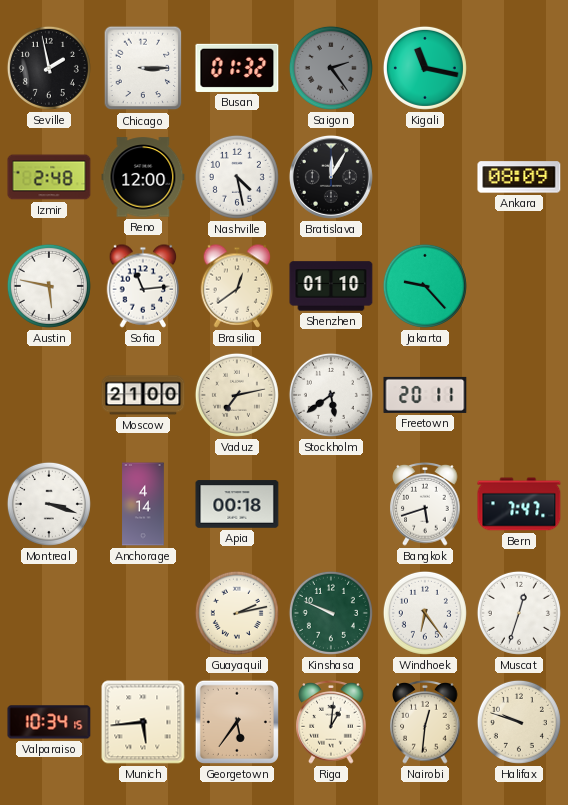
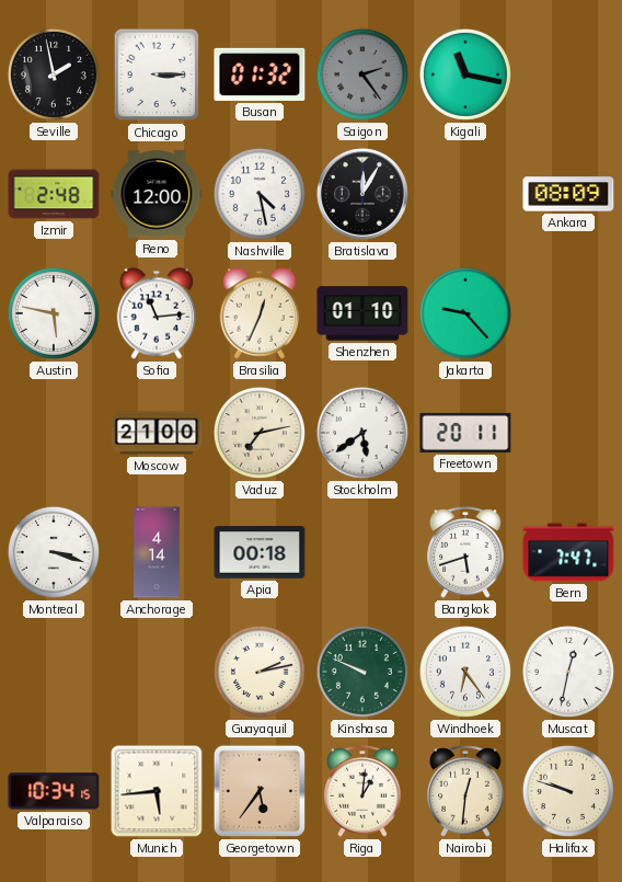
Brasilia: 12:39 -> 12:34 (260, 313)
Muscat: 12:33 -> 12:32 (568, 672)
